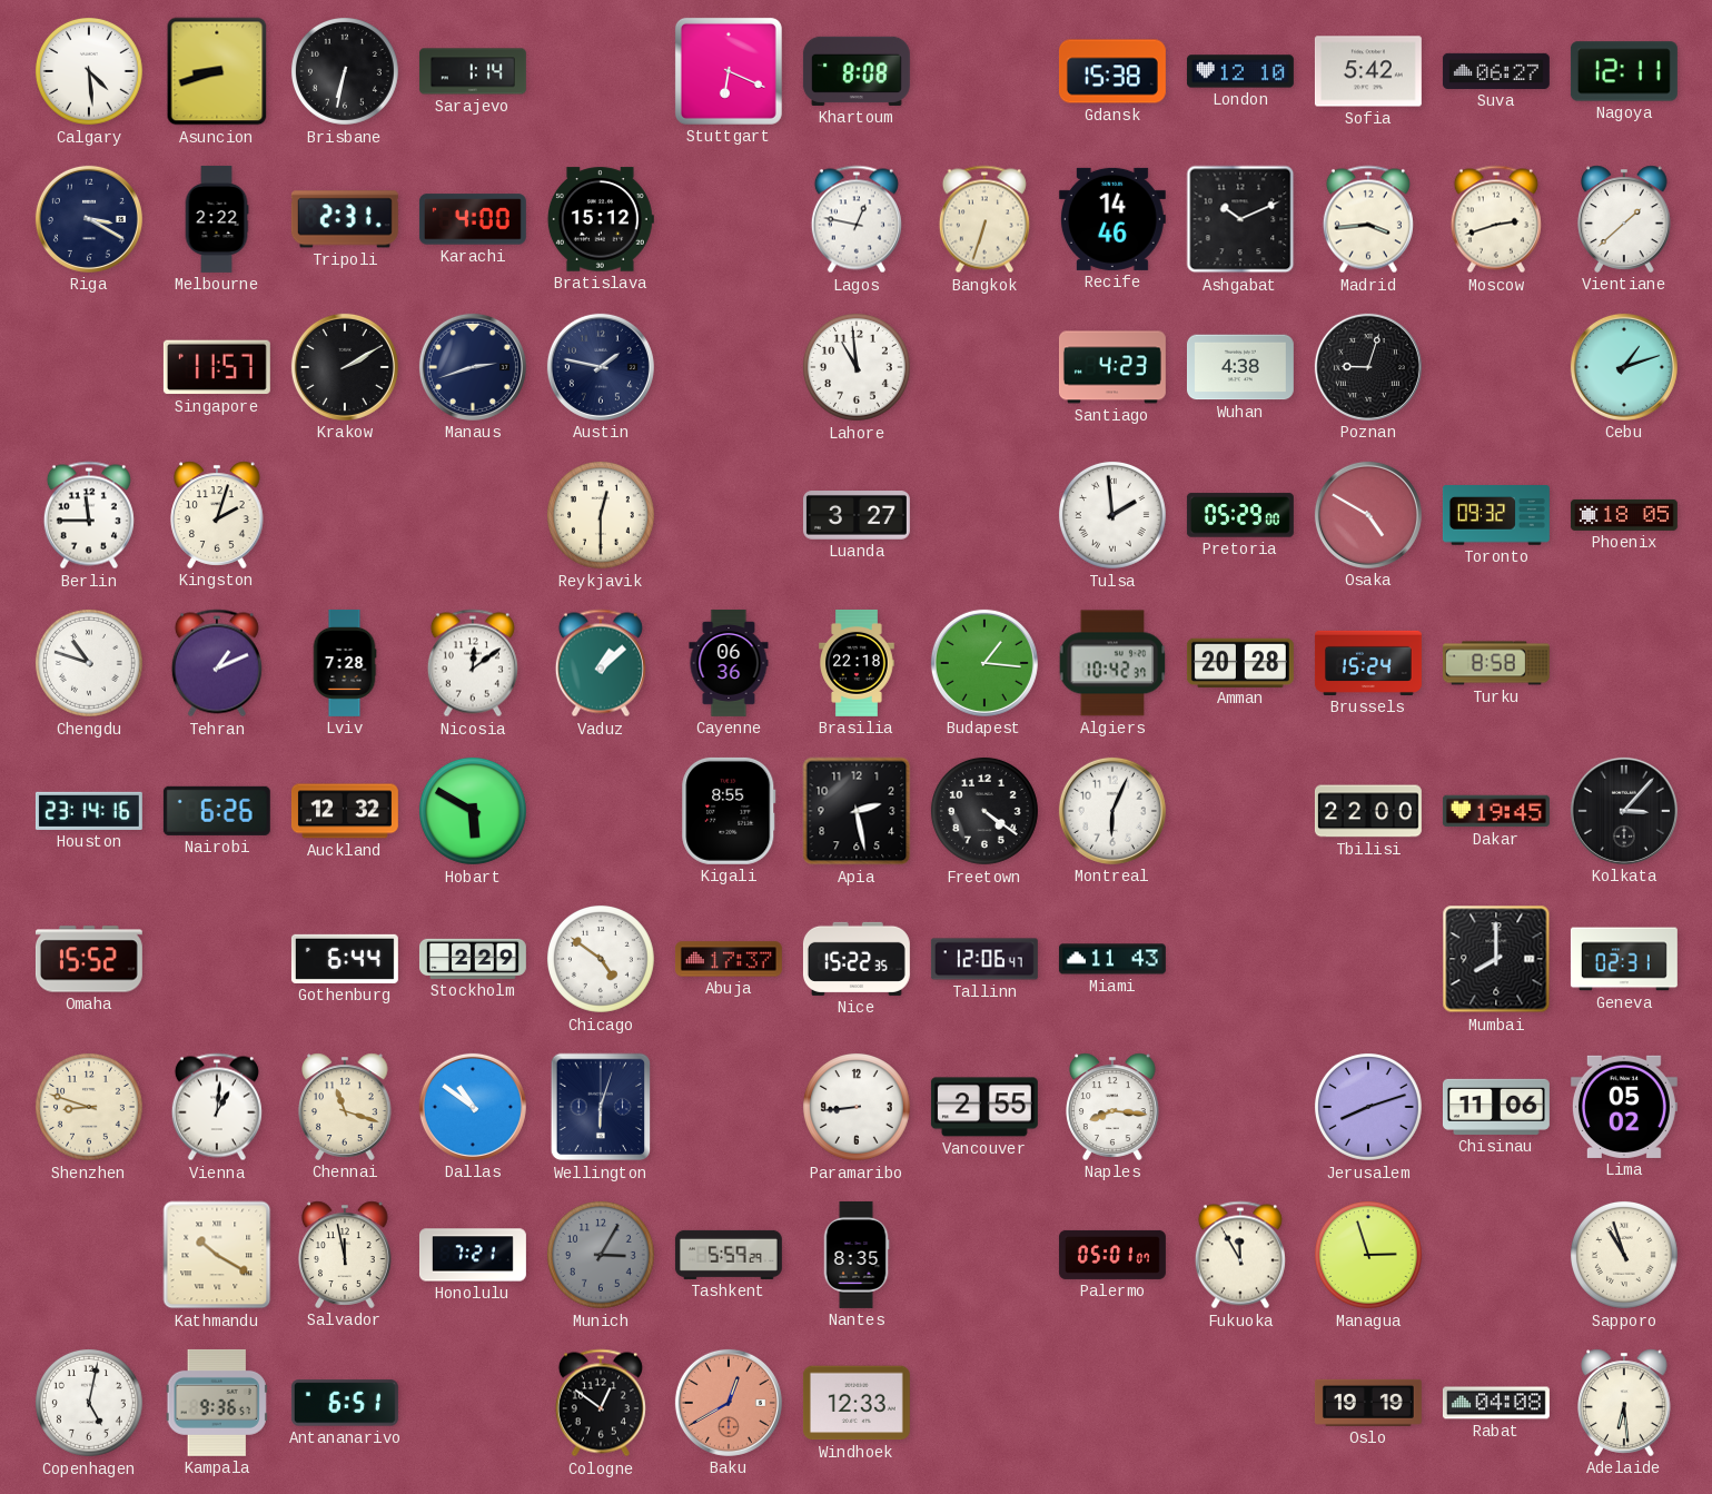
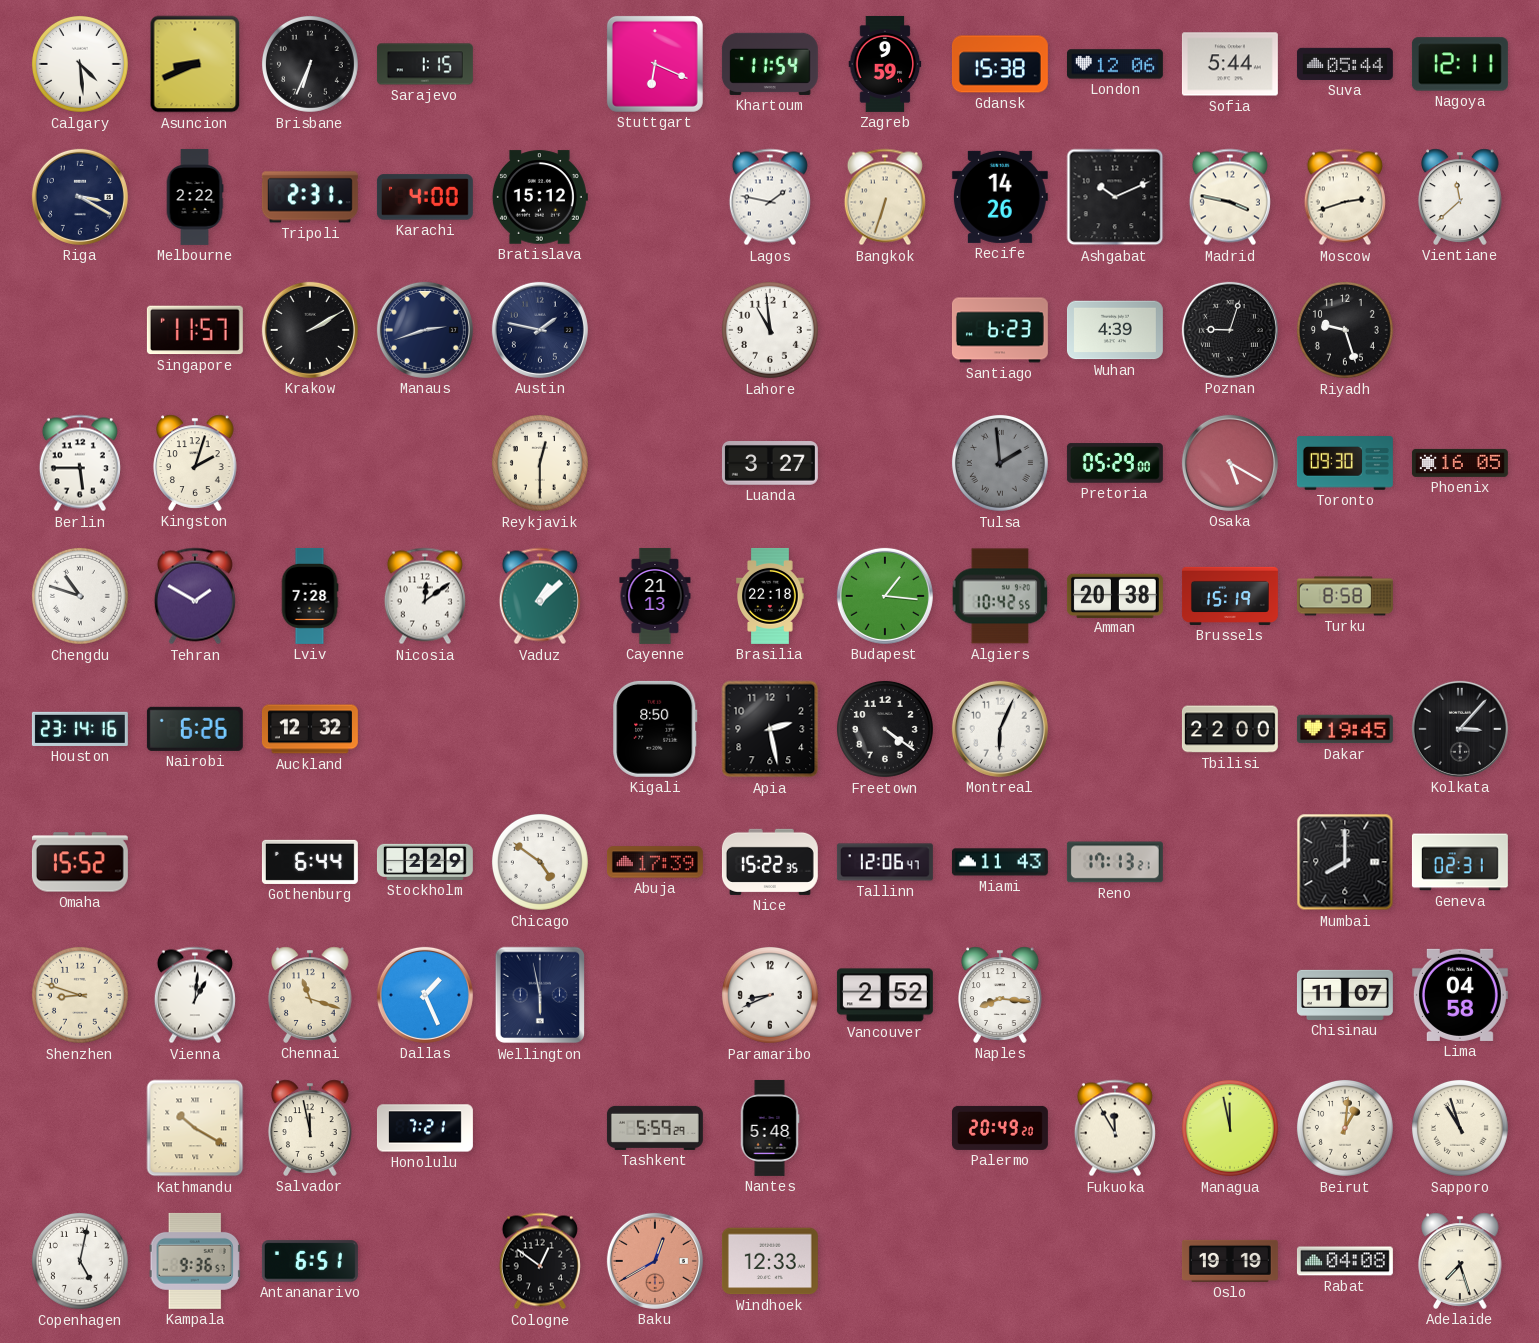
Asuncion: 8:42 -> 8:41 (195, 64)
Brisbane: 6:32 -> 6:34 (310, 64)
Sarajevo: 1:14 -> 1:15 (425, 64)
Khartoum: 8:08 -> 11:54 (770, 64)
Zagreb: none -> 9:59 (885, 64)
London: 12:10 -> 12:06 (1115, 64)
Sofia: 5:42 -> 5:44 (1230, 64)
Suva: 06:27 -> 05:44 (1345, 64)
Lagos: 12:47 -> 1:47 (770, 197)
Recife: 14:46 -> 14:26 (1000, 197)
Madrid: 3:44 -> 3:47 (1230, 197)
Vientiane: 1:38 -> 11:38 (1460, 197)
Santiago: 4:23 -> 6:23 (1000, 330)
Wuhan: 4:38 -> 4:39 (1115, 330)
Riyadh: none -> 9:27 (1345, 330)
Cebu: 1:12 -> none (1624, 367)
Berlin: 11:45 -> 5:45 (80, 463)
Tulsa dial: white -> grey (1000, 463)
Osaka: 4:50 -> 5:20 (1230, 463)
Toronto: 09:32 -> 09:30 (1345, 463)
Phoenix: 18:05 -> 16:05 (1460, 463)
Tehran: 1:11 -> 1:50 (195, 596)
Cayenne: 06:36 -> 21:13 (655, 596)
Algiers: 10:42:37 -> 10:42:55 (1000, 596)
Amman: 20:28 -> 20:38 (1115, 595)
Brussels: 15:24 -> 15:19 (1230, 596)
Hobart: 5:50 -> none (473, 811)
Kigali: 8:55 -> 8:50 (655, 729)
Abuja: 17:37 -> 17:39 (655, 862)
Reno: none -> 17:13 (1115, 862)
Dallas: 10:51 -> 1:26 (425, 995)
Wellington: 6:03 -> 5:58 (539, 995)
Paramaribo: 8:44 -> 8:41 (770, 995)
Vancouver: 2:55 -> 2:52 (885, 995)
Jerusalem: 8:12 -> none (1368, 1107)
Chisinau: 11:06 -> 11:07 (1345, 995)
Lima: 05:02 -> 04:58 (1460, 995)
Munich: 3:05 -> none (601, 1255)
Nantes: 8:35 -> 5:48 (770, 1128)
Palermo: 05:01 -> 20:49 (1000, 1128)
Managua: 2:57 -> 11:58 (1230, 1128)
Beirut: none -> 1:01 (1345, 1128)
Adelaide: 6:29 -> 7:27 (1460, 1261)
